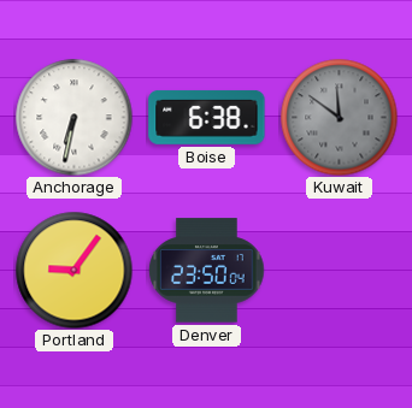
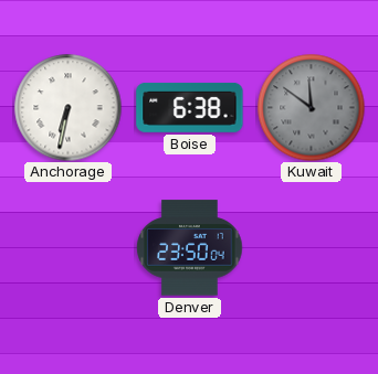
Portland: 9:06 -> none (73, 270)
